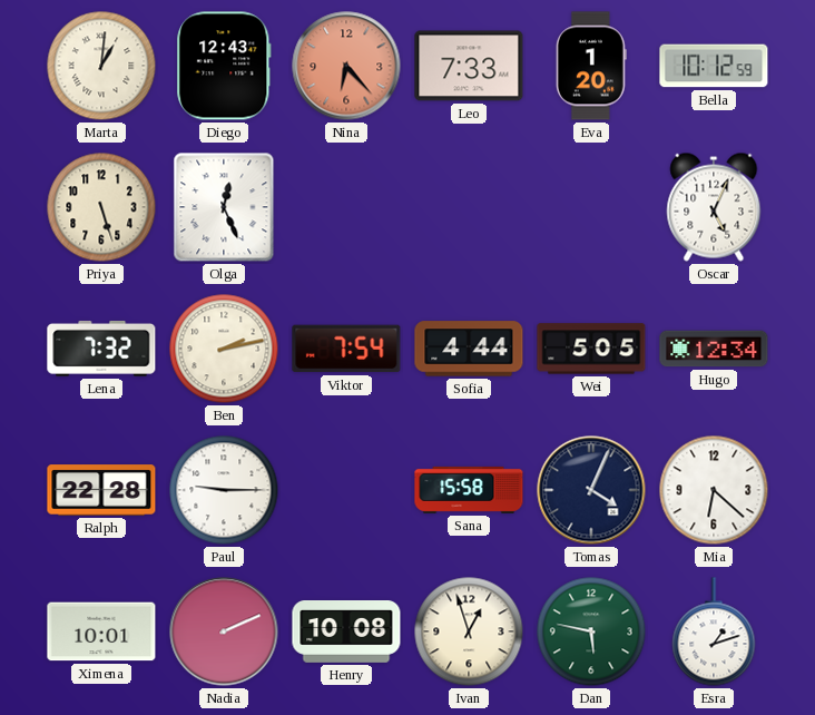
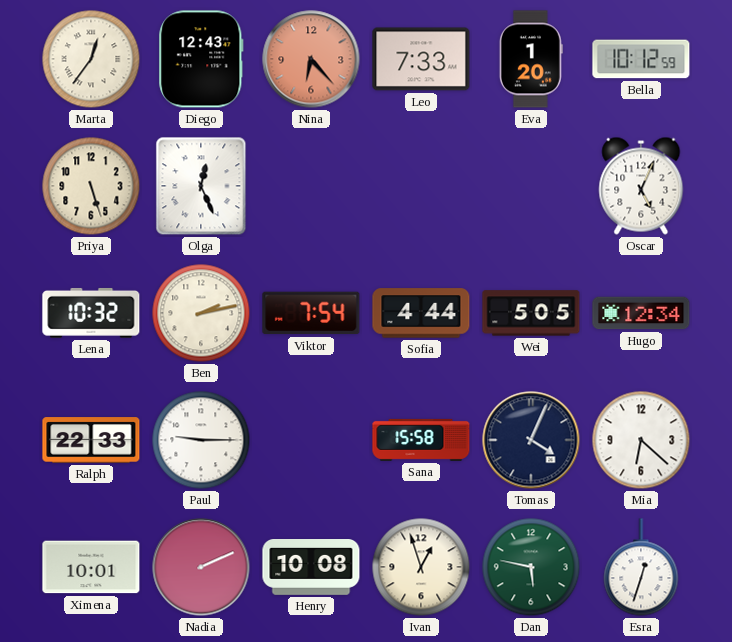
Marta: 1:01 -> 12:36 (91, 59)
Lena: 7:32 -> 10:32 (91, 313)
Ralph: 22:28 -> 22:33 (91, 440)
Esra: 1:12 -> 12:33 (641, 567)
